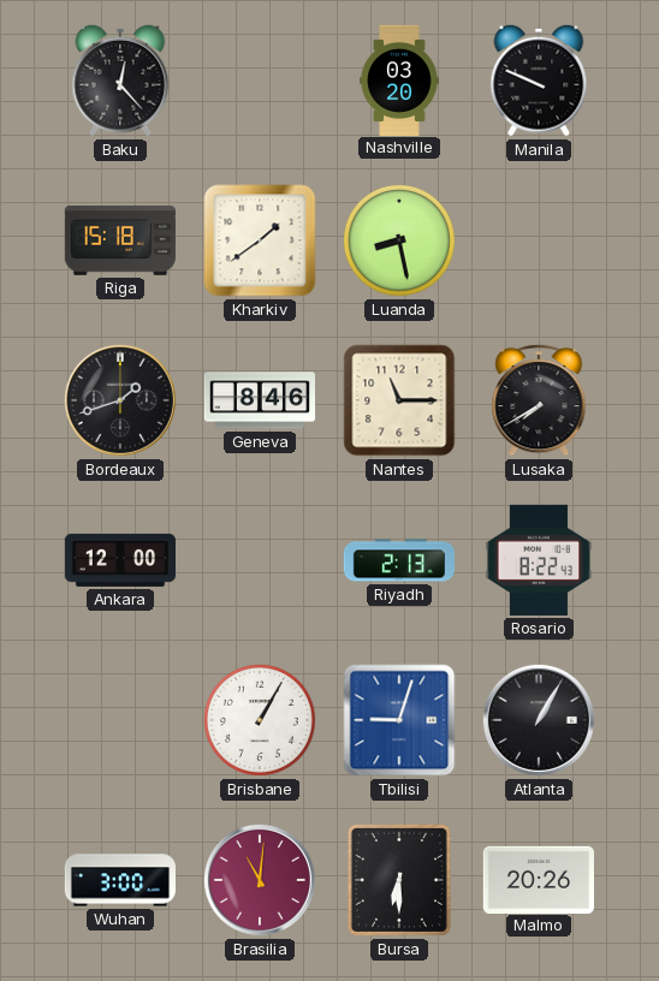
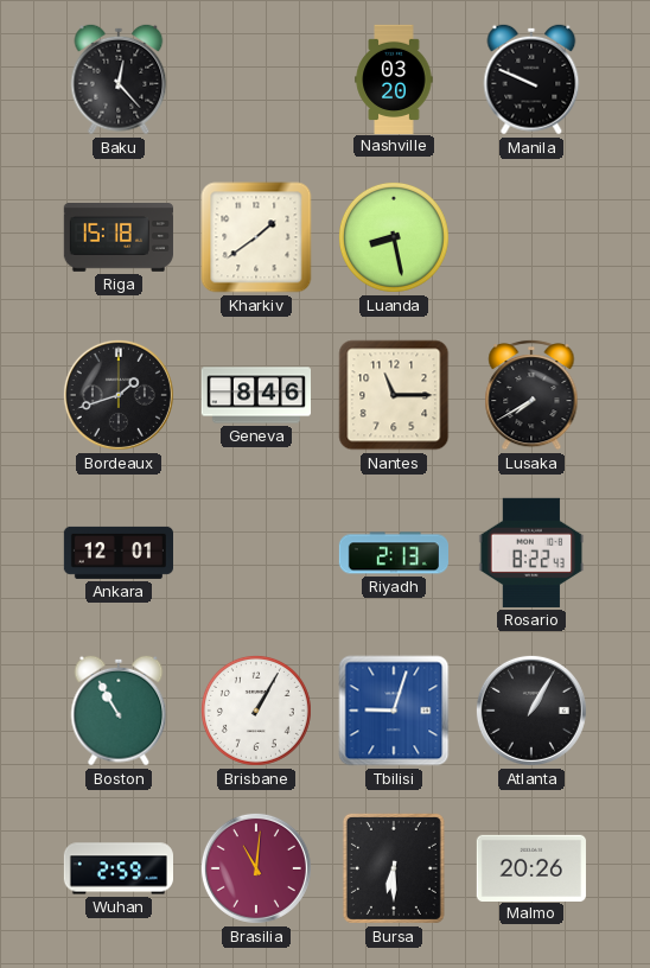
Ankara: 12:00 -> 12:01 (117, 553)
Boston: none -> 10:55 (119, 711)
Wuhan: 3:00 -> 2:59 (117, 868)
